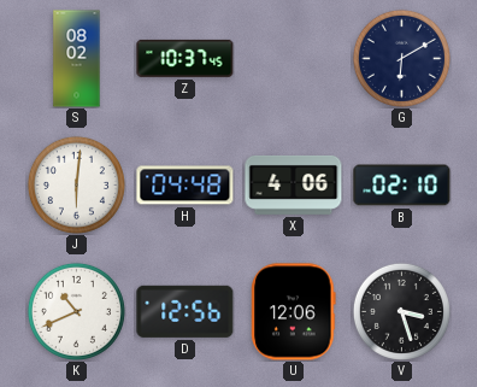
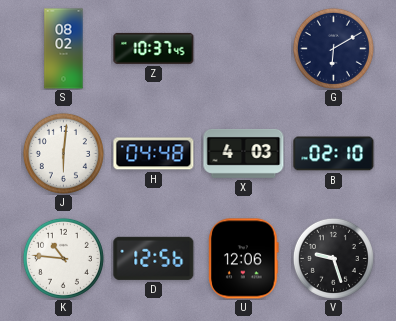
X: 4:06 -> 4:03 (244, 153)
K: 10:41 -> 10:46 (63, 258)
V: 3:27 -> 9:27 (333, 258)
